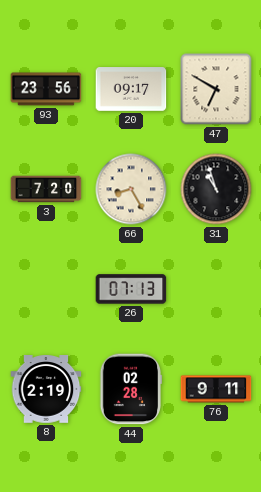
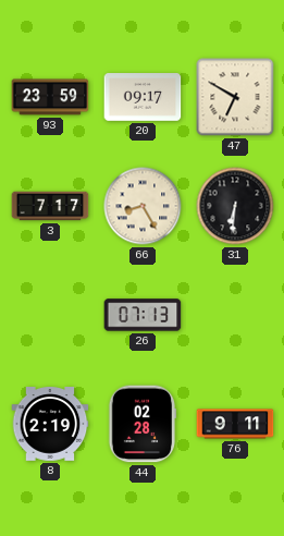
93: 23:56 -> 23:59 (50, 97)
3: 7:20 -> 7:17 (50, 206)
31: 10:57 -> 6:31 (235, 206)
